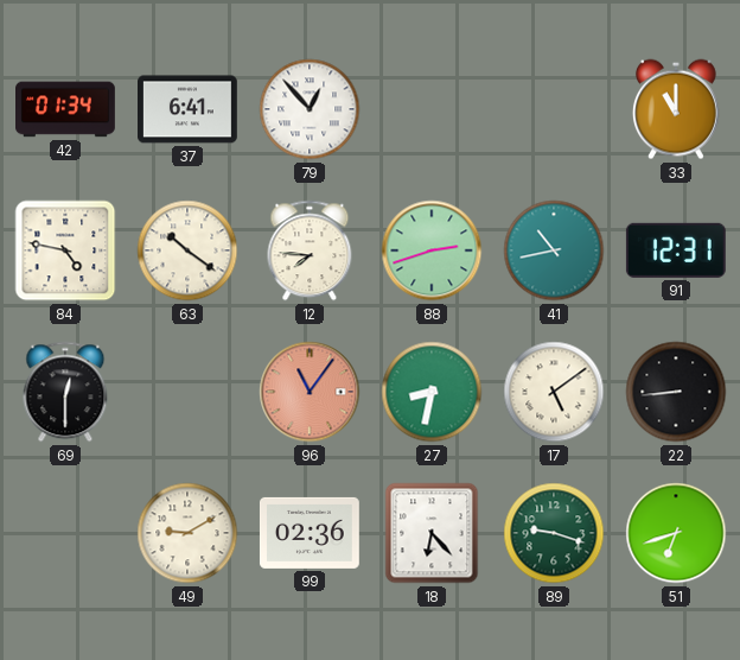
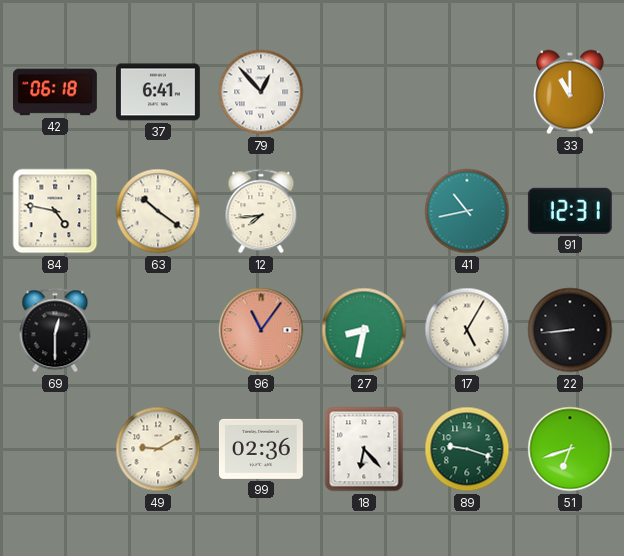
42: 01:34 -> 06:18 (56, 92)
12: 7:46 -> 7:44 (261, 211)
88: 2:42 -> none (432, 250)
17: 5:09 -> 5:05 (467, 330)
